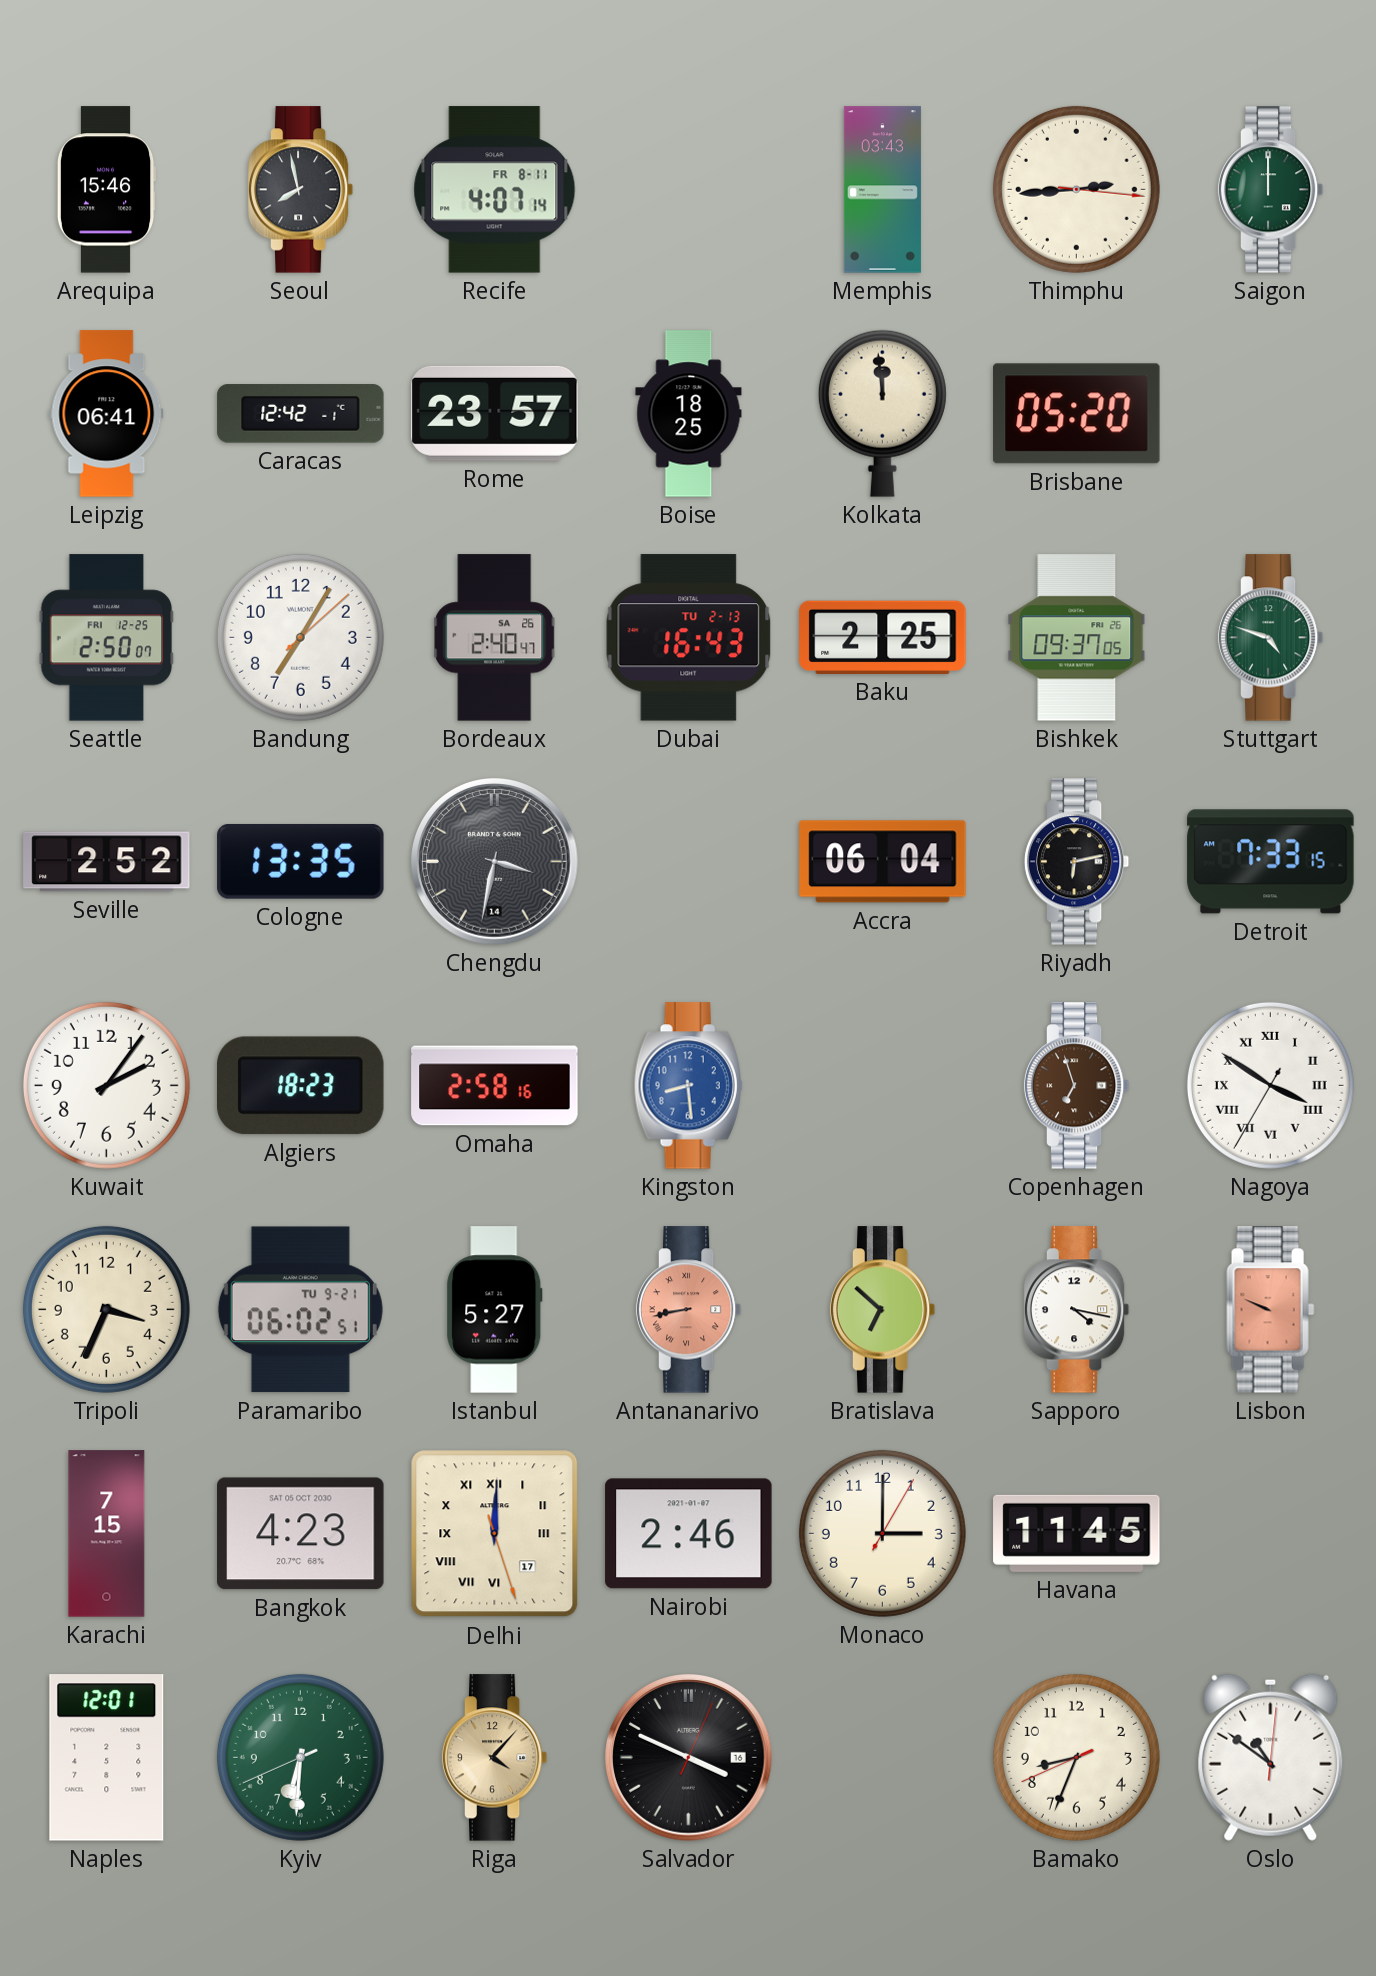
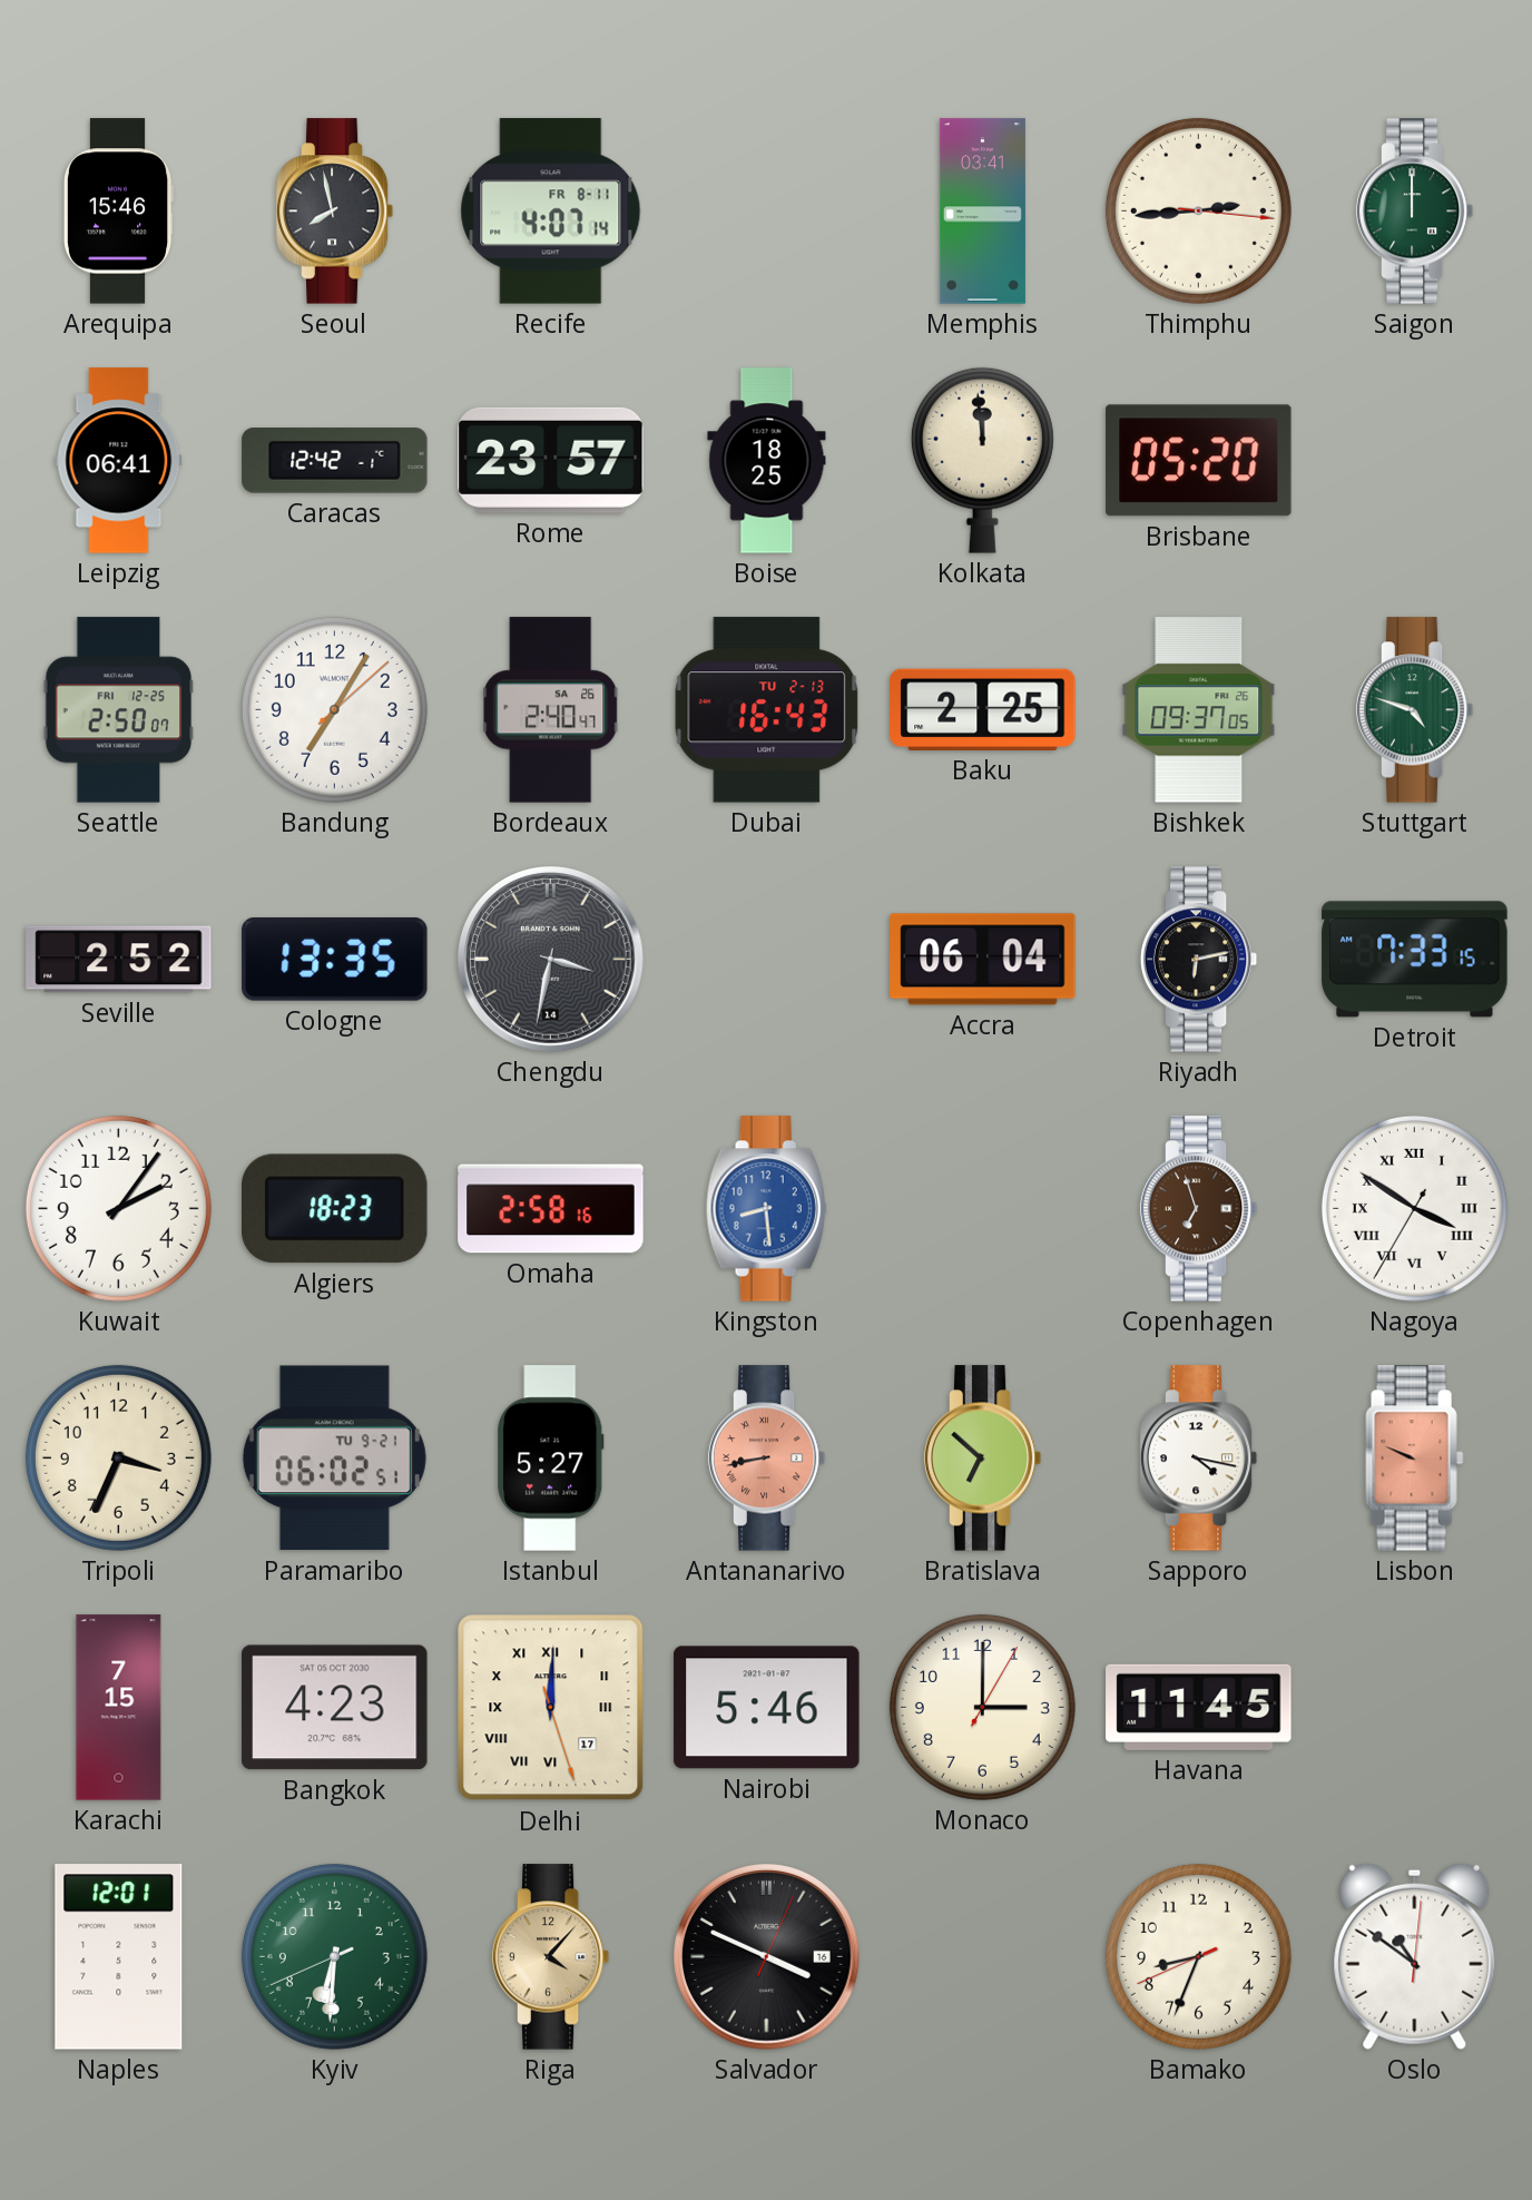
Memphis: 03:43 -> 03:41 (982, 212)
Nairobi: 2:46 -> 5:46 (767, 1708)
